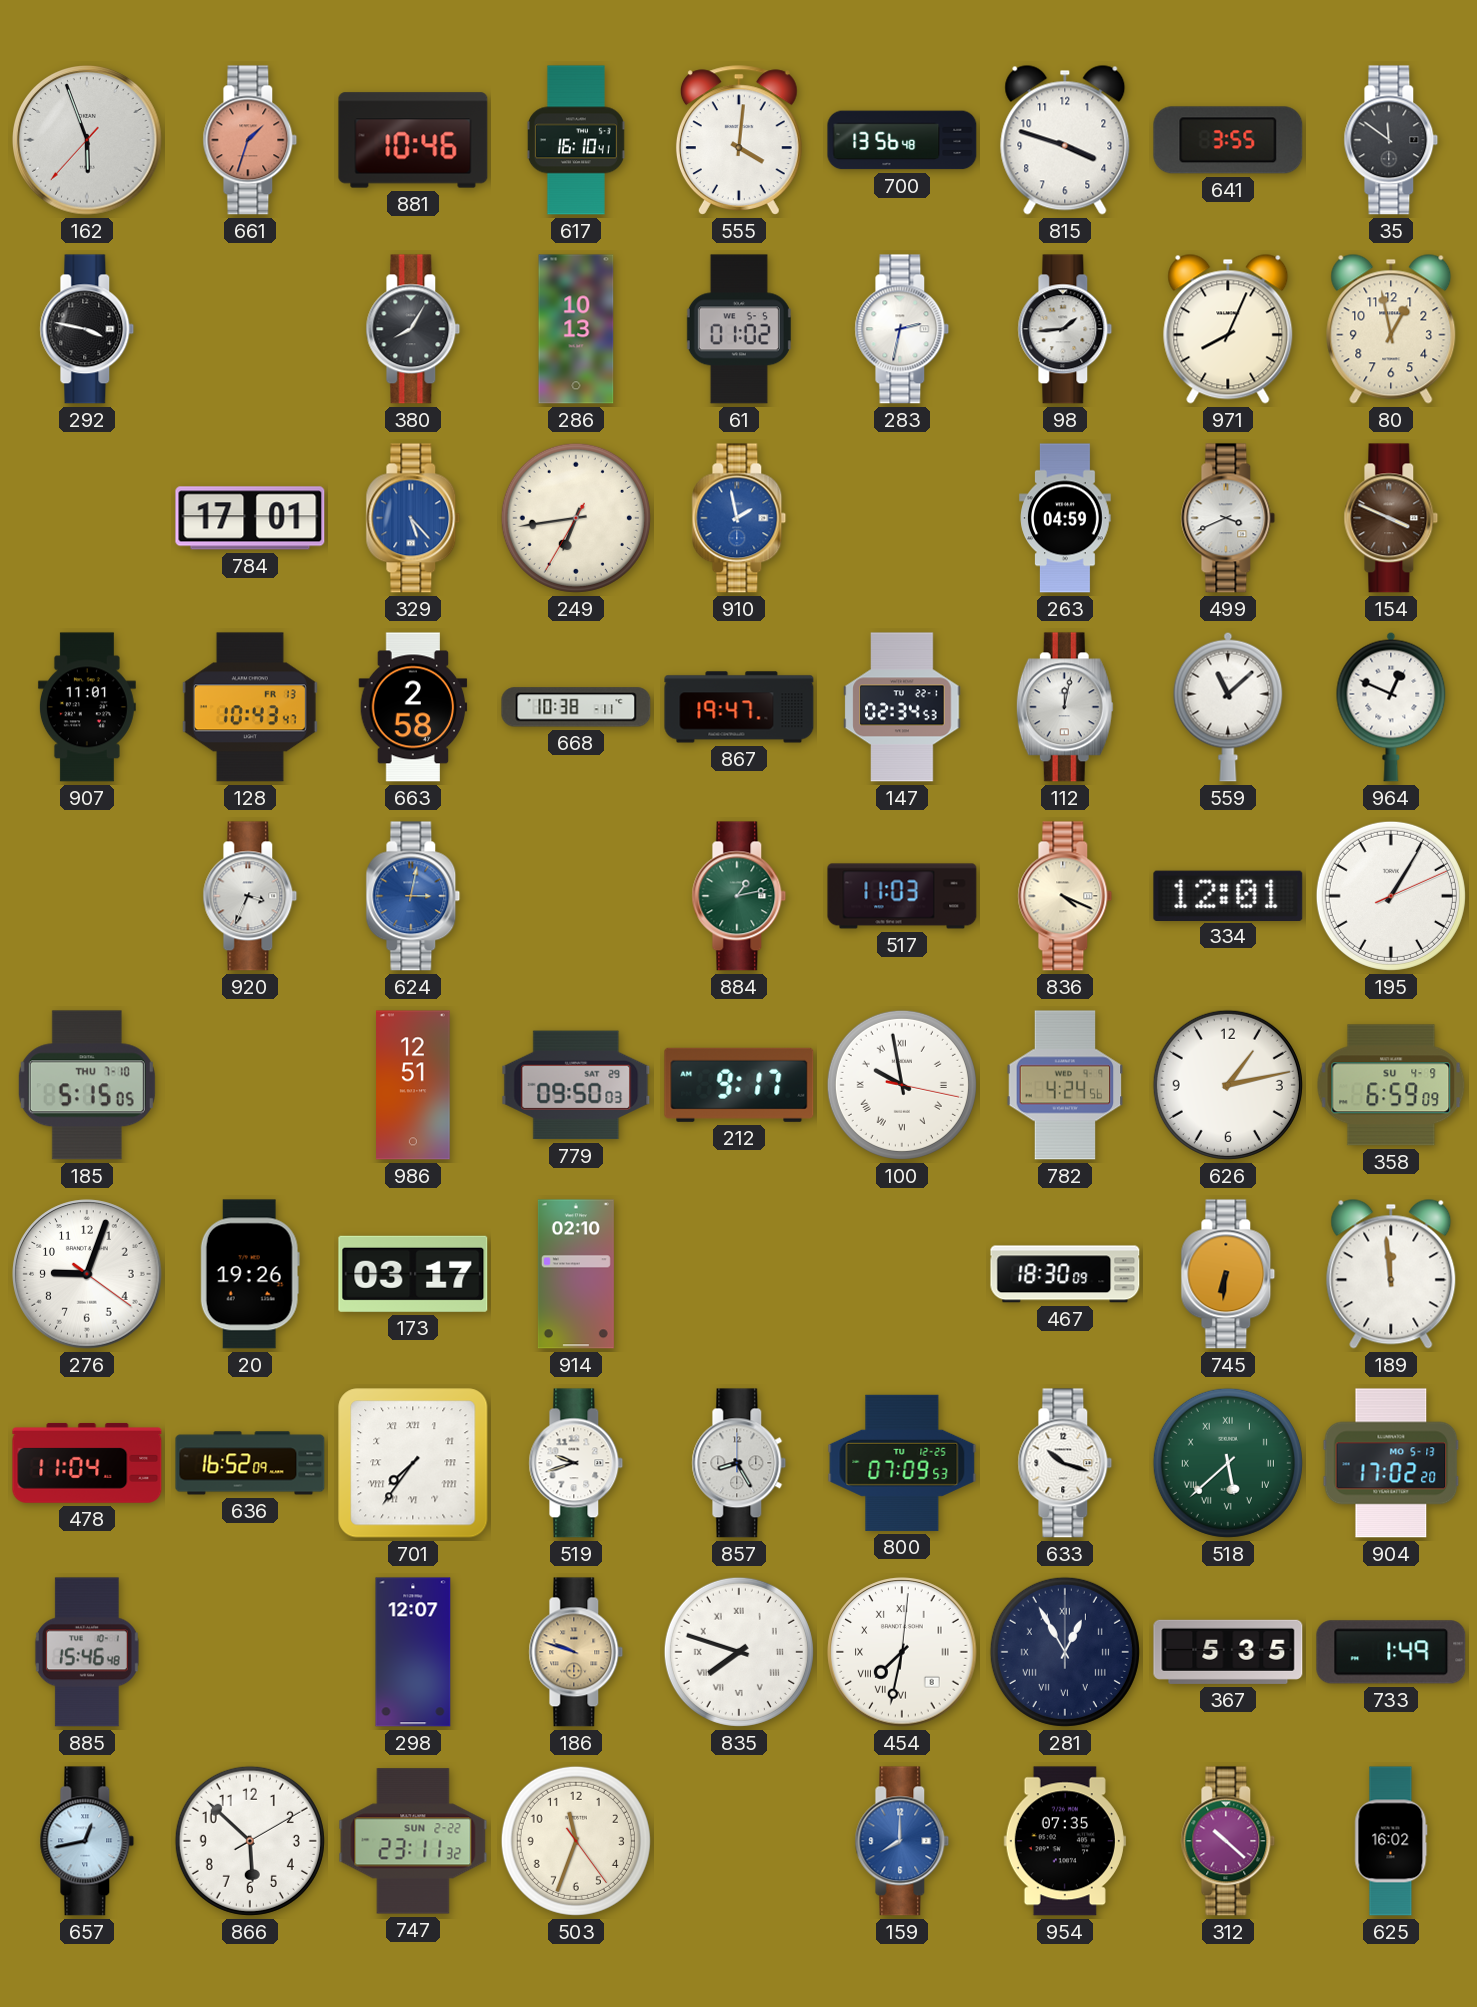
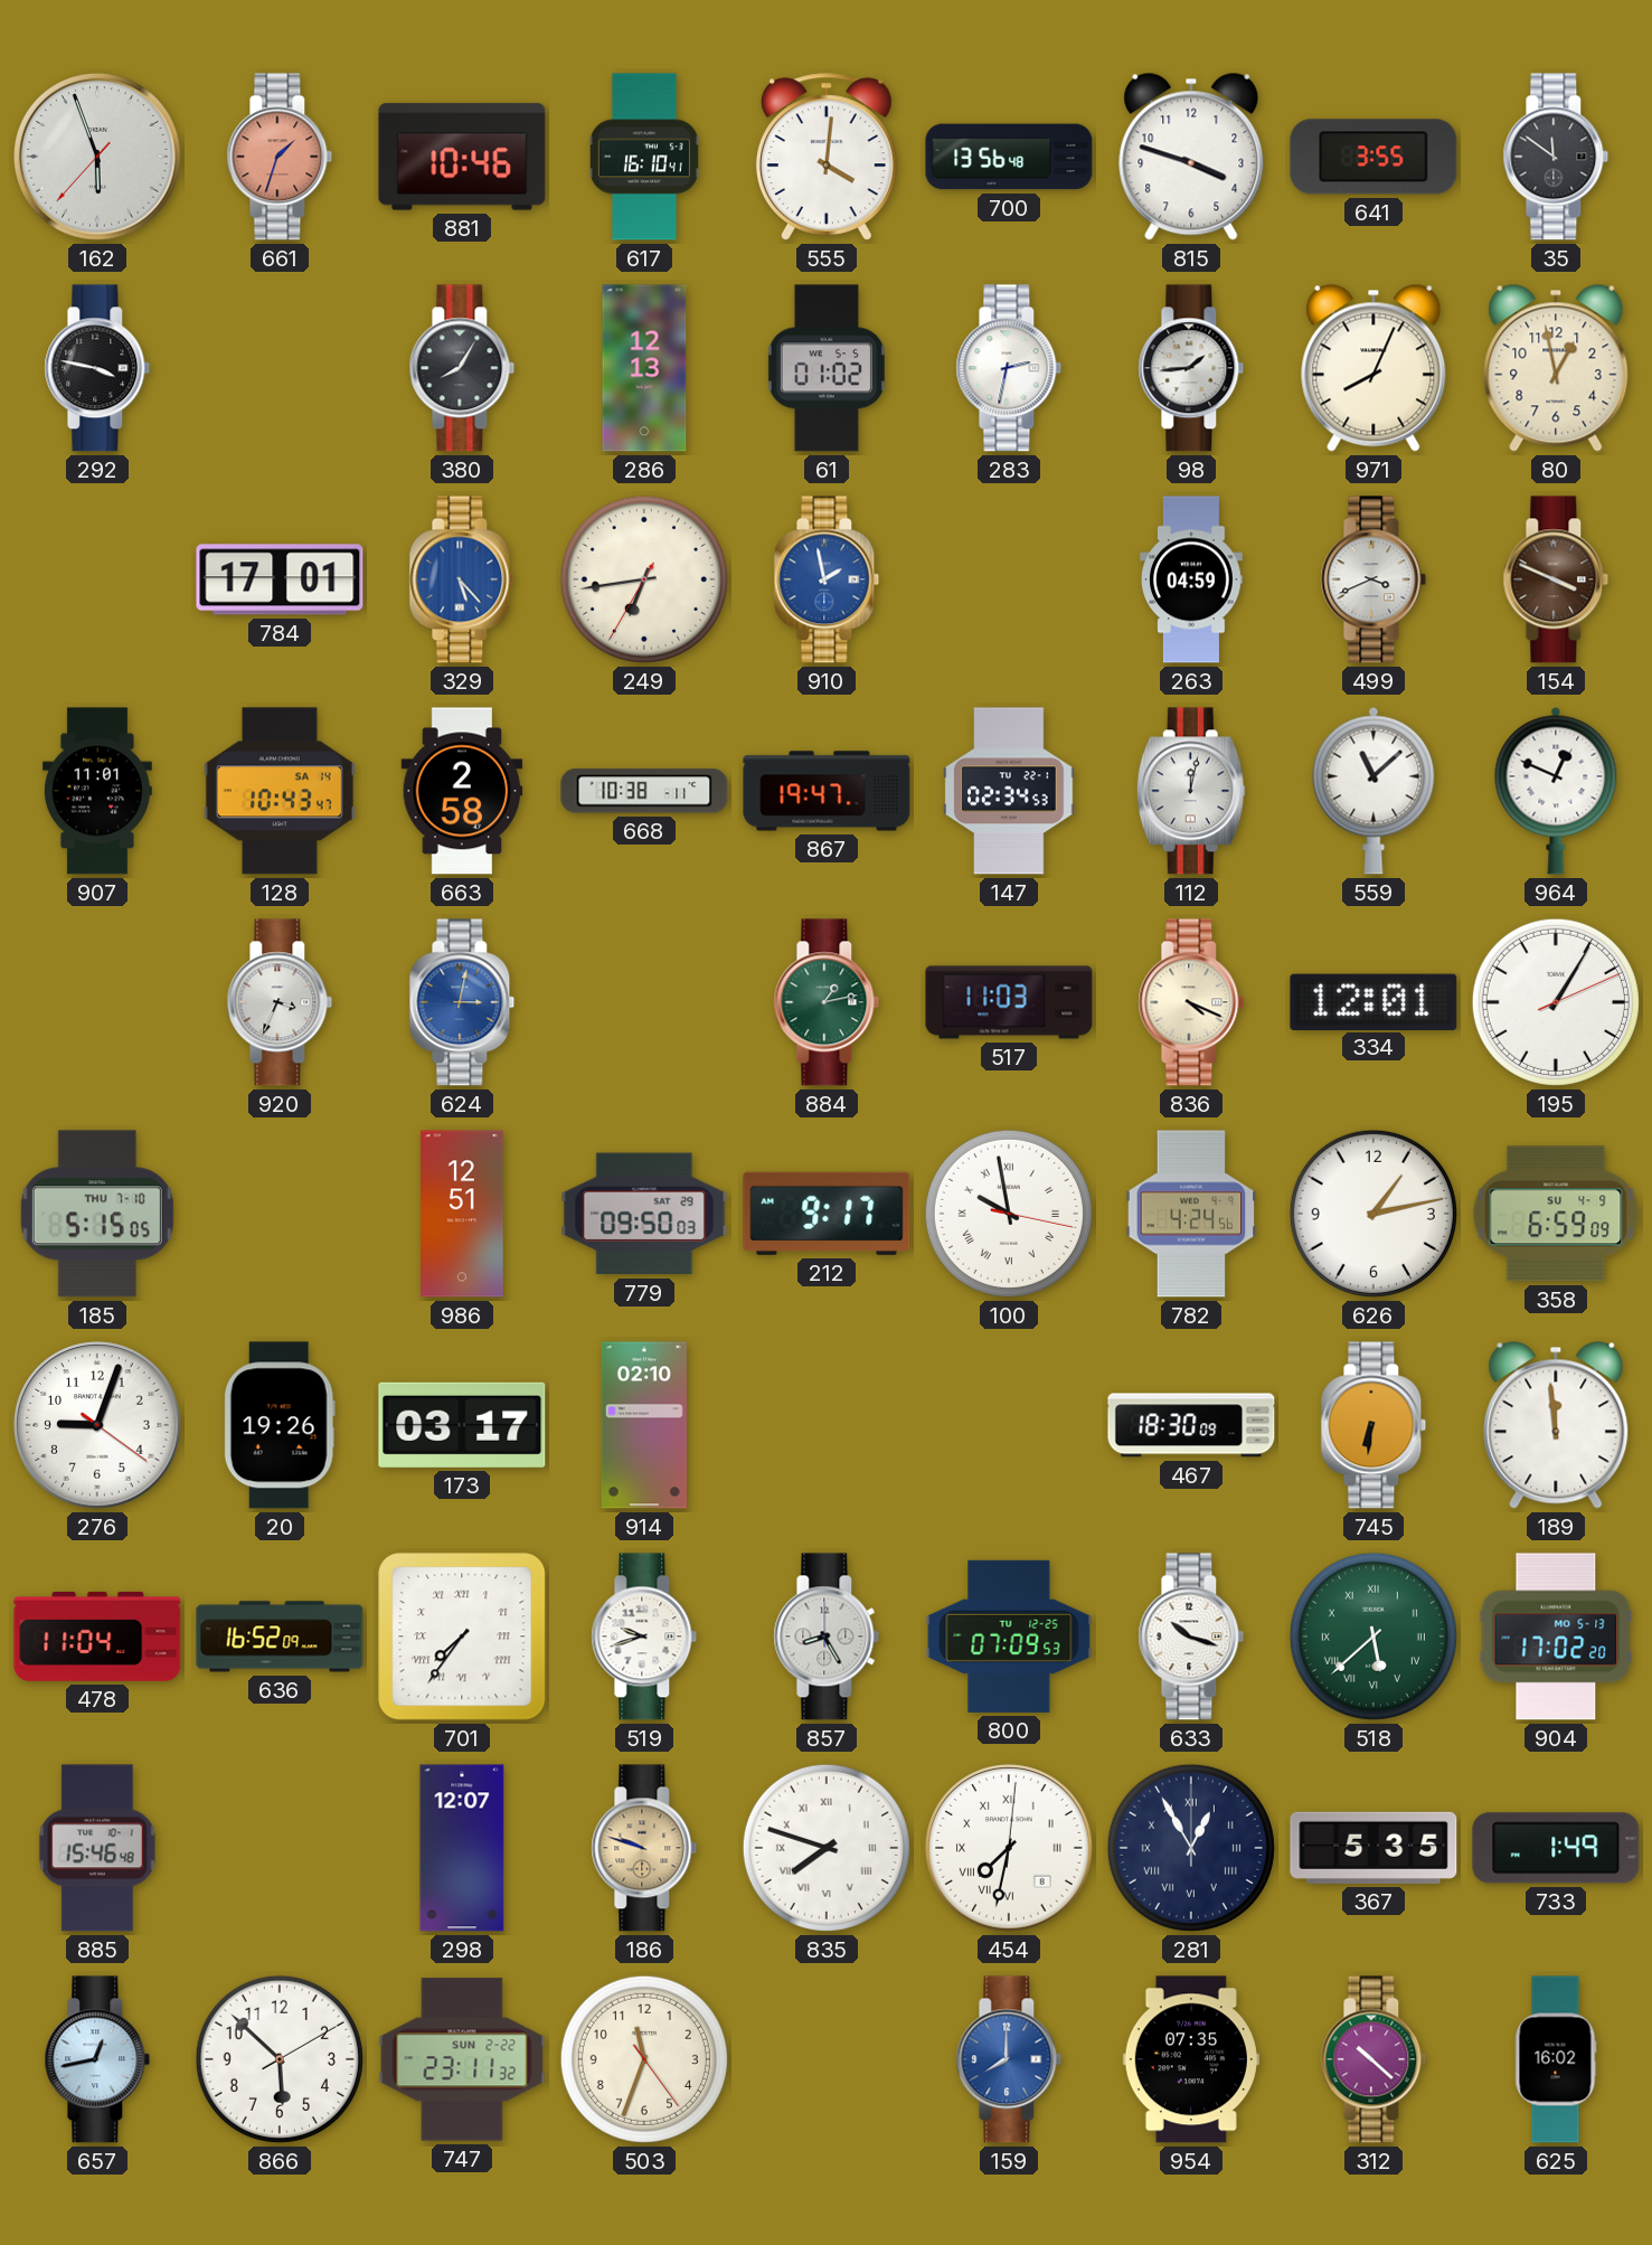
286: 10:13 -> 12:13 (644, 368)
128 date: FR 13 -> SA 14 (280, 791)
